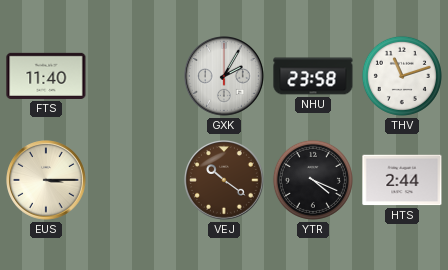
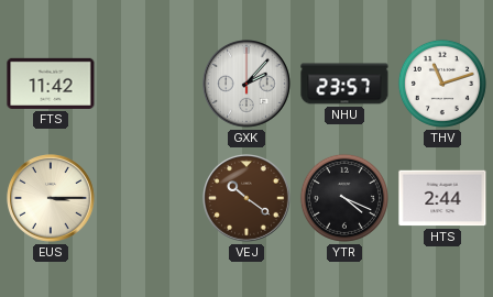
FTS: 11:40 -> 11:42 (51, 84)
GXK: 2:05 -> 2:07 (248, 85)
NHU: 23:58 -> 23:57 (344, 84)
